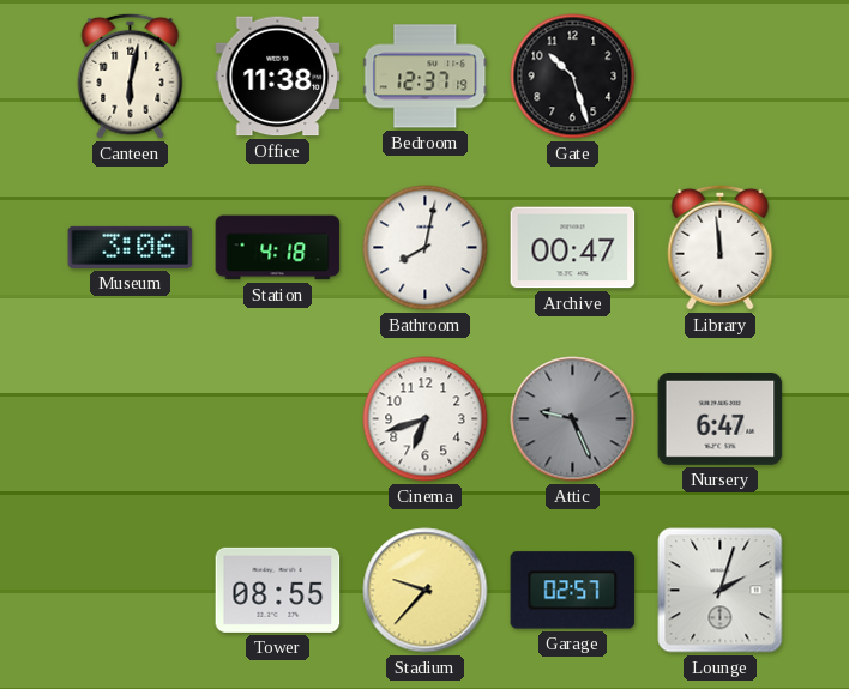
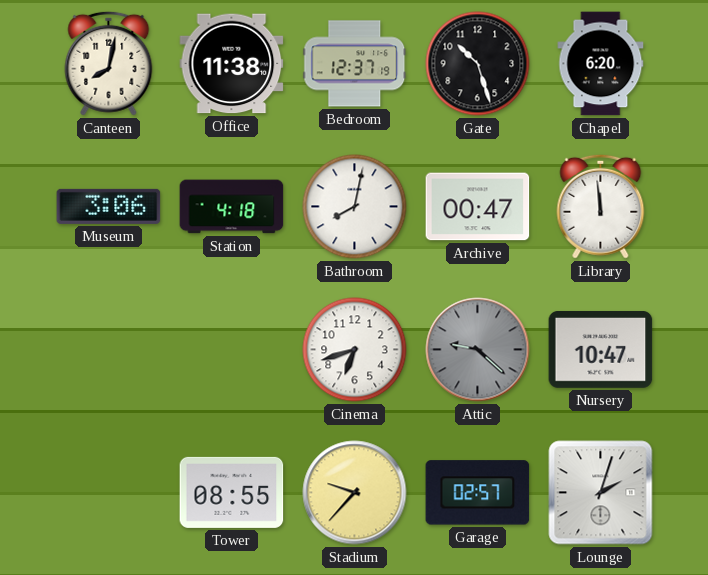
Canteen: 6:02 -> 8:02 (109, 63)
Chapel: none -> 6:20 (601, 64)
Attic: 9:26 -> 9:22 (478, 350)
Nursery: 6:47 -> 10:47 (601, 349)
